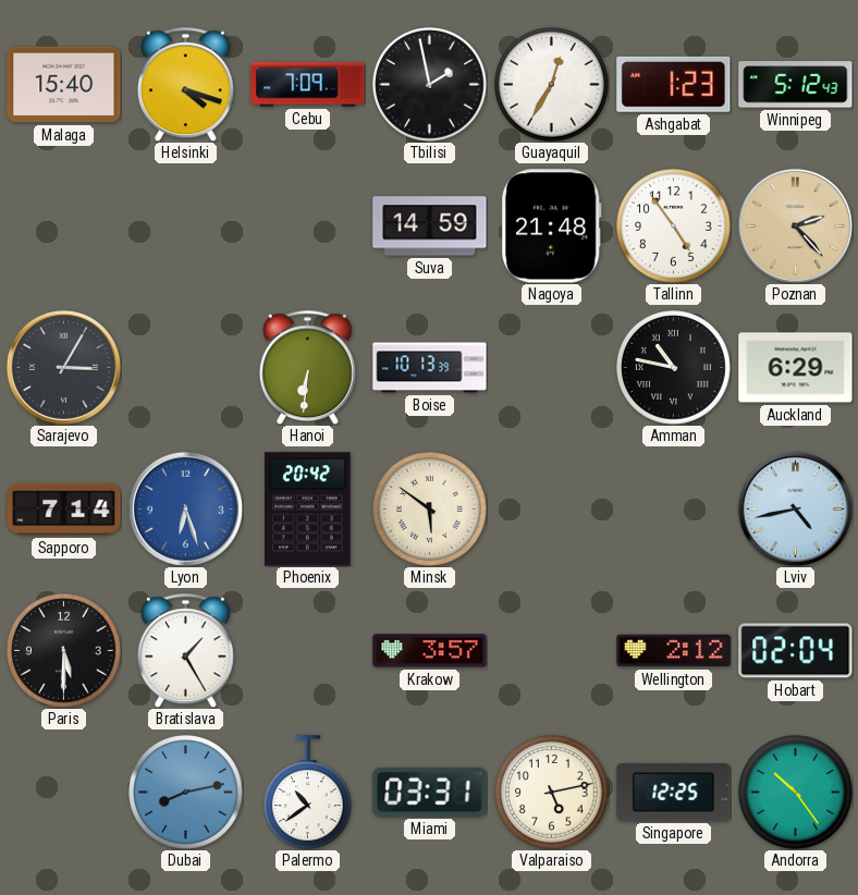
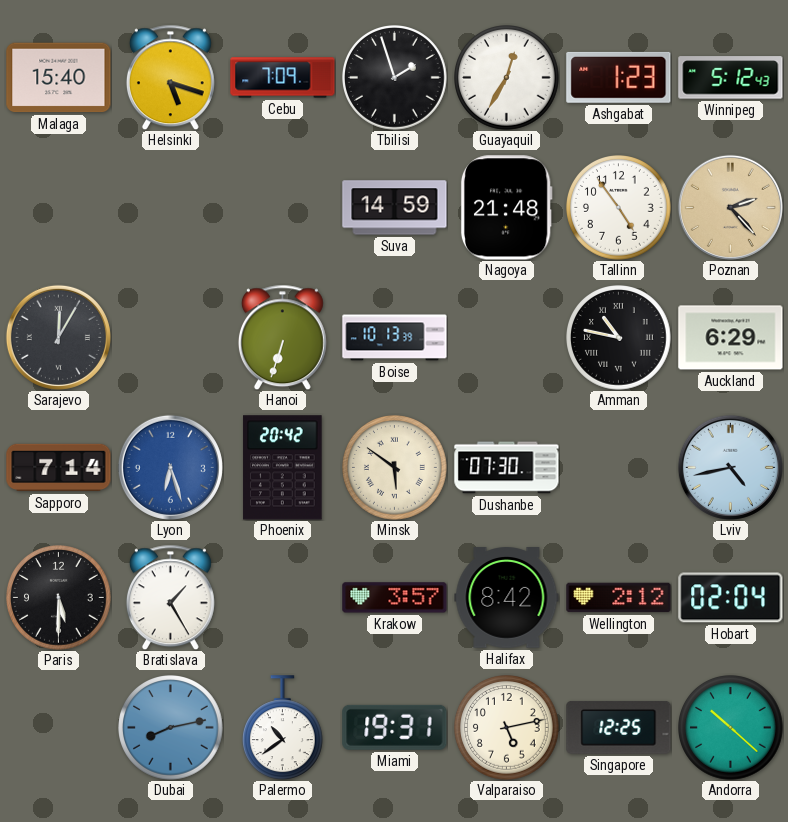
Helsinki: 4:18 -> 5:18 (170, 77)
Tbilisi: 1:58 -> 1:57 (395, 78)
Sarajevo: 3:05 -> 12:05 (58, 337)
Hanoi: 6:31 -> 6:33 (282, 337)
Dushanbe: none -> 07:30 (507, 468)
Halifax: none -> 8:42 (507, 598)
Miami: 03:31 -> 19:31 (395, 727)
Andorra: 10:24 -> 10:22 (731, 728)
